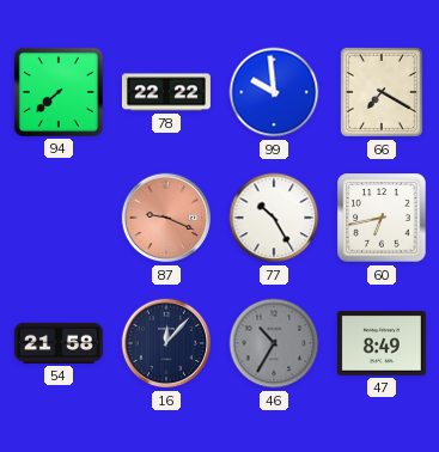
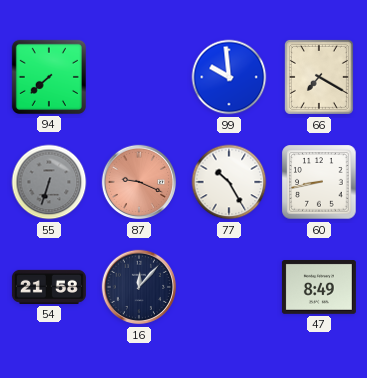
78: 22:22 -> none (166, 92)
55: none -> 6:33 (49, 182)
60: 6:43 -> 8:43 (319, 182)
46: 10:35 -> none (274, 343)
